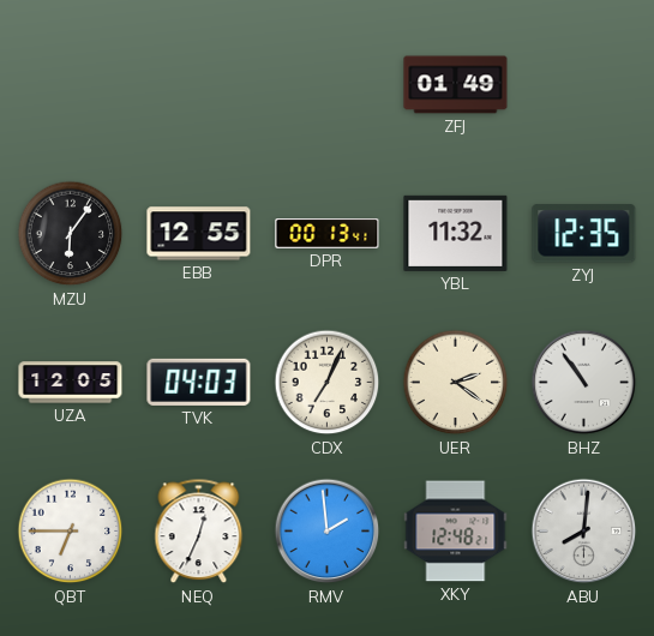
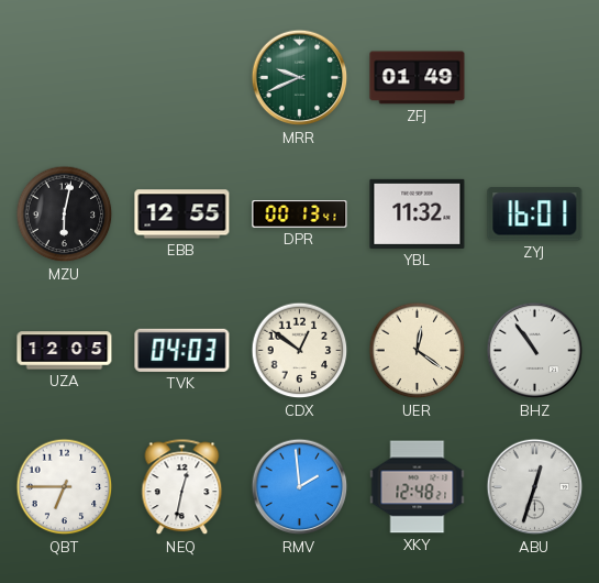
MRR: none -> 9:41 (300, 78)
MZU: 6:06 -> 6:02 (65, 215)
ZYJ: 12:35 -> 16:01 (535, 215)
CDX: 7:04 -> 12:51 (300, 351)
UER: 2:21 -> 12:21 (418, 351)
NEQ: 12:34 -> 12:32 (182, 487)
ABU: 8:01 -> 12:33 (535, 487)
